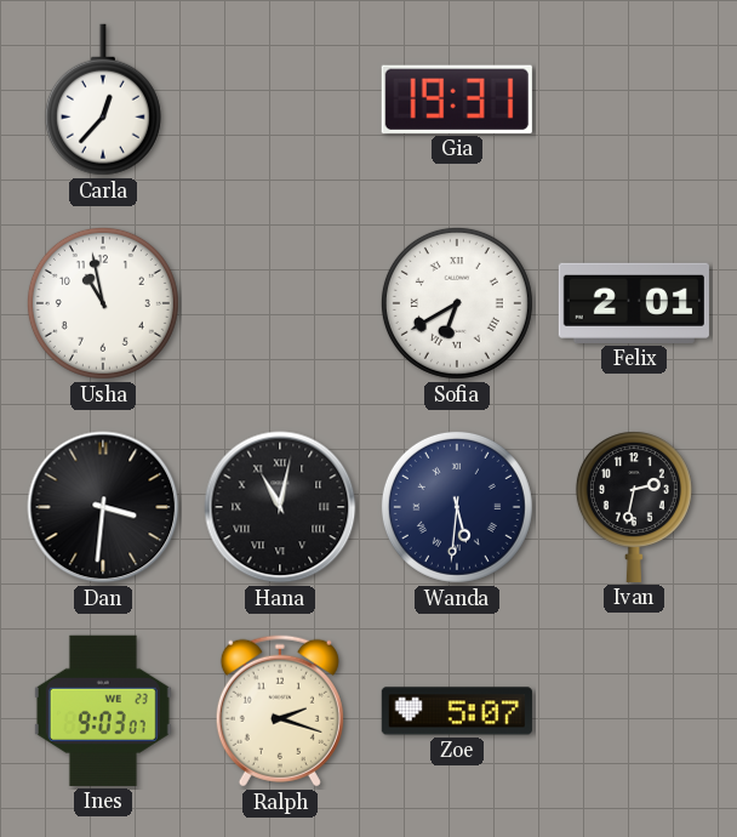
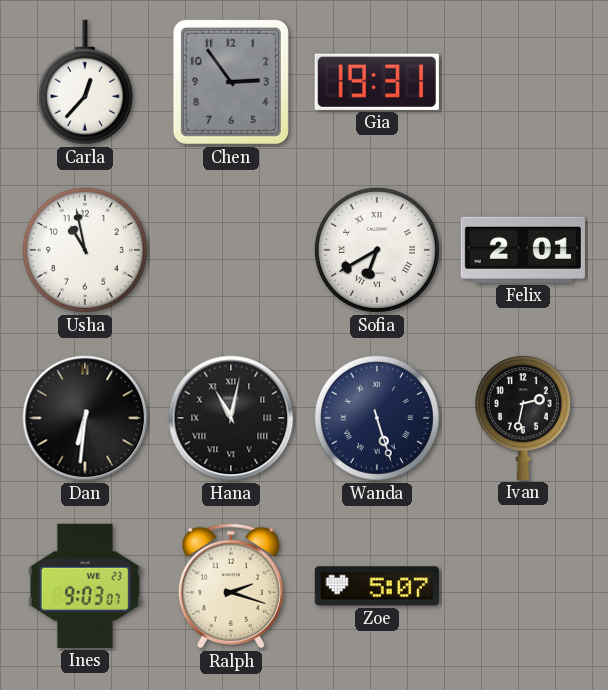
Chen: none -> 2:54 (231, 82)
Dan: 3:31 -> 6:31 (85, 418)
Wanda: 5:31 -> 5:27 (377, 418)
